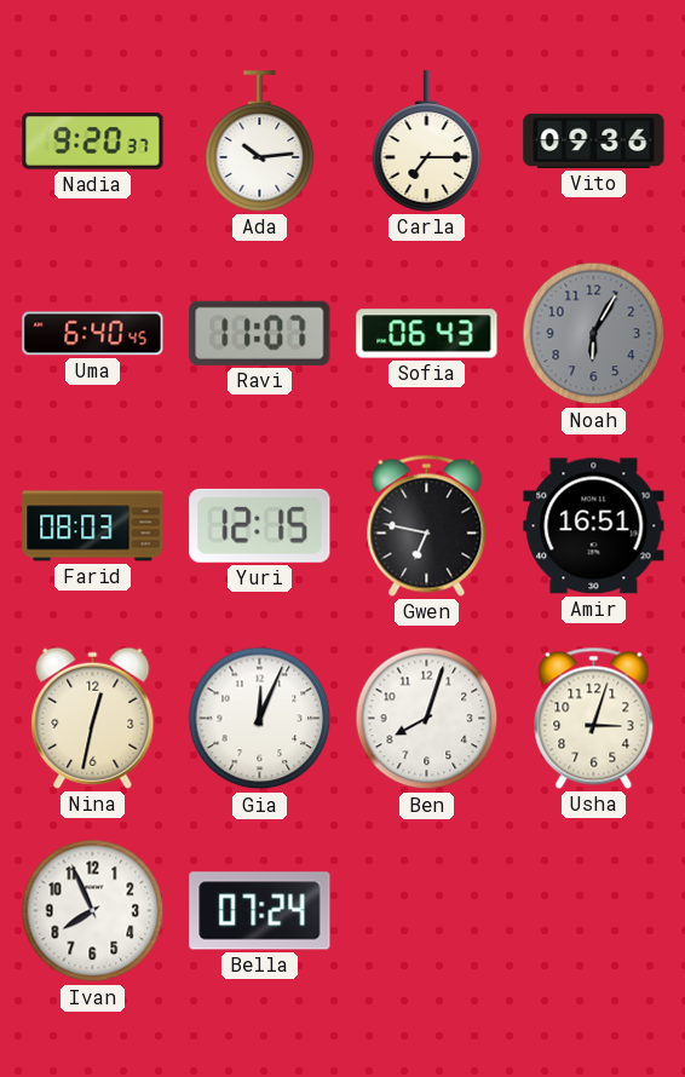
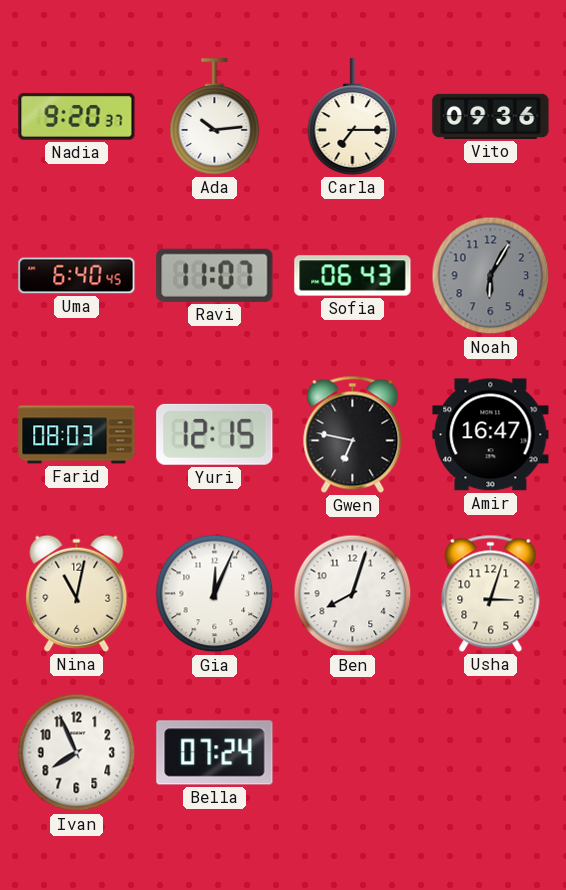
Amir: 16:51 -> 16:47 (491, 435)
Nina: 12:32 -> 11:02 (77, 593)
